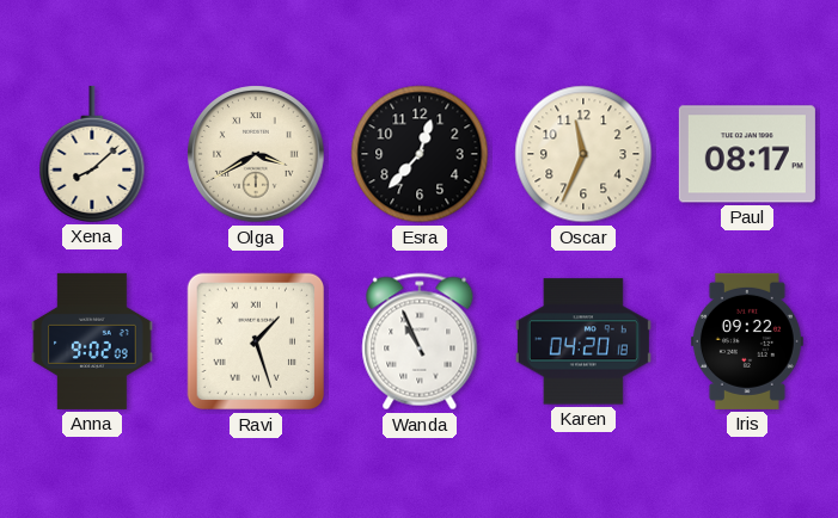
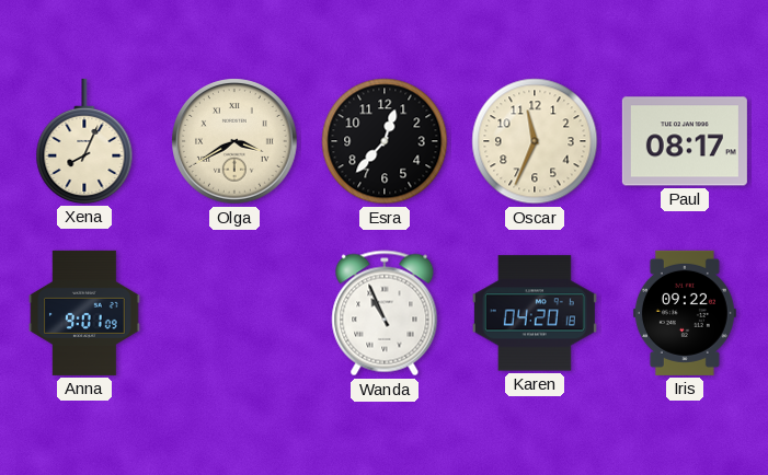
Xena: 8:08 -> 8:04 (84, 141)
Anna: 9:02 -> 9:01 (84, 313)
Ravi: 1:27 -> none (256, 341)
